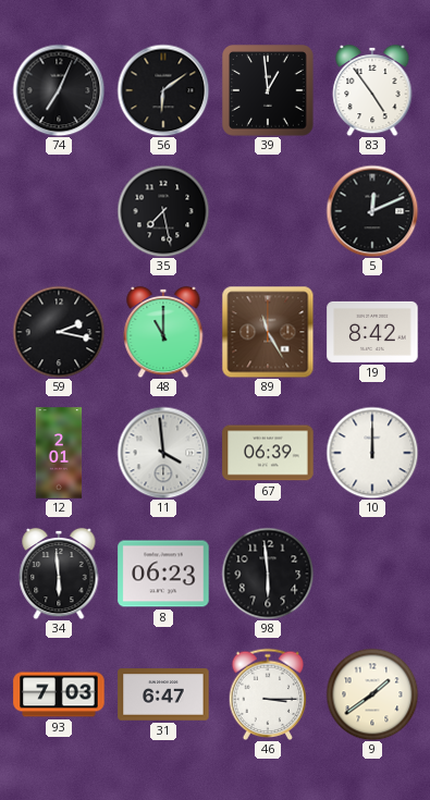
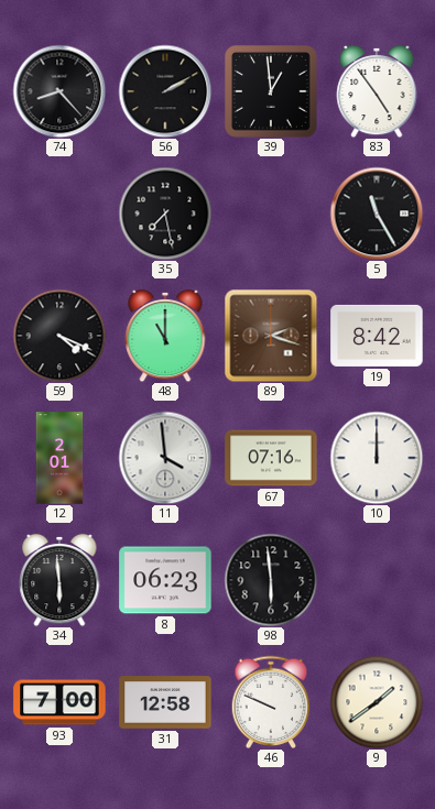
74: 7:04 -> 8:23 (59, 91)
56: 6:09 -> 2:10 (165, 91)
5: 12:11 -> 11:25 (377, 214)
59: 2:17 -> 4:19 (59, 336)
89: 11:25 -> 2:18 (271, 336)
67: 06:39 -> 07:16 (271, 458)
93: 7:03 -> 7:00 (59, 702)
31: 6:47 -> 12:58 (165, 702)
46: 3:15 -> 9:49 (271, 701)
